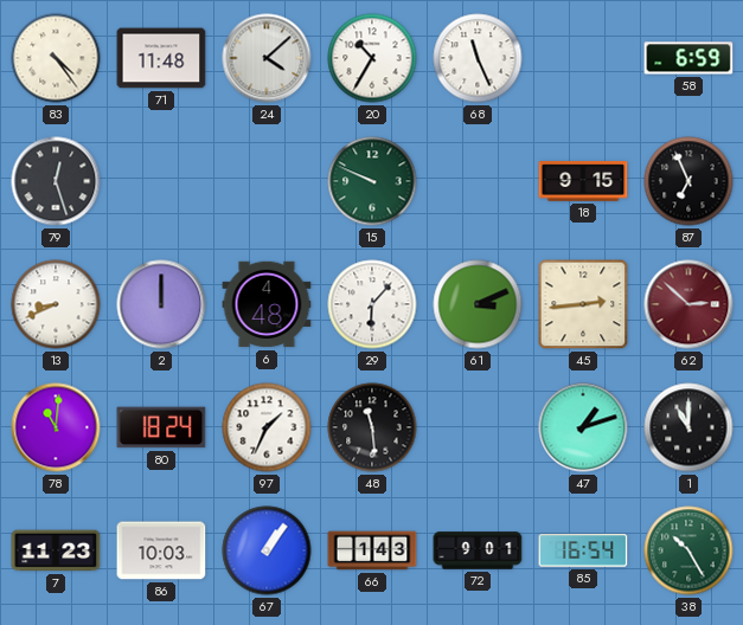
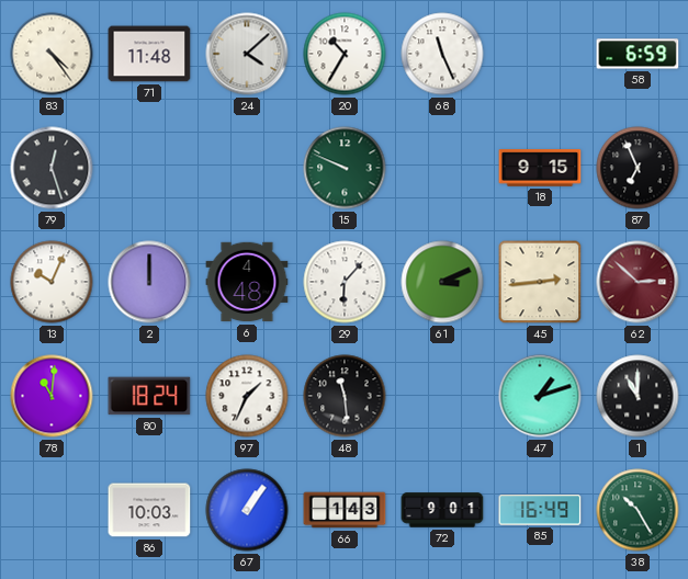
13: 8:41 -> 10:04 (52, 282)
7: 11:23 -> none (56, 550)
85: 16:54 -> 16:49 (540, 510)
